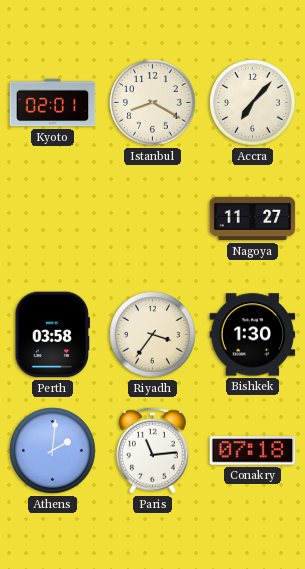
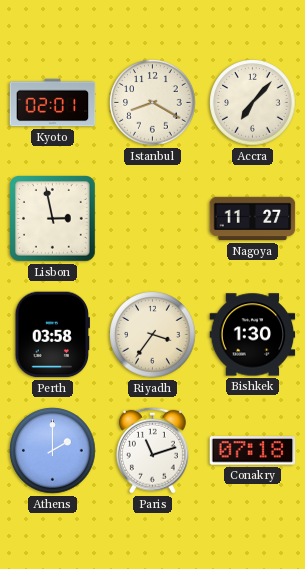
Lisbon: none -> 2:58 (53, 219)
Athens: 2:01 -> 2:00 (53, 451)
Paris: 11:14 -> 11:12 (152, 450)
